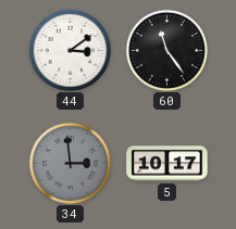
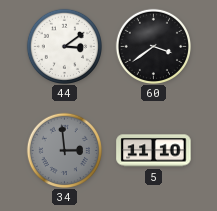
60: 11:24 -> 3:39 (153, 46)
5: 10:17 -> 11:10 (154, 151)
